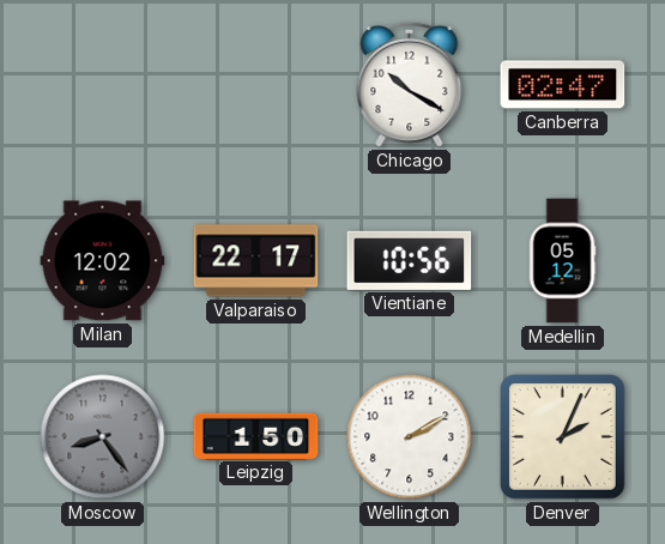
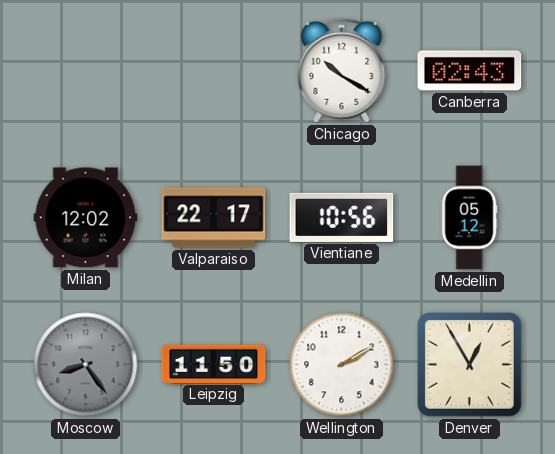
Canberra: 02:47 -> 02:43 (470, 71)
Leipzig: 1:50 -> 11:50 (214, 364)
Denver: 2:04 -> 12:55 (470, 365)
